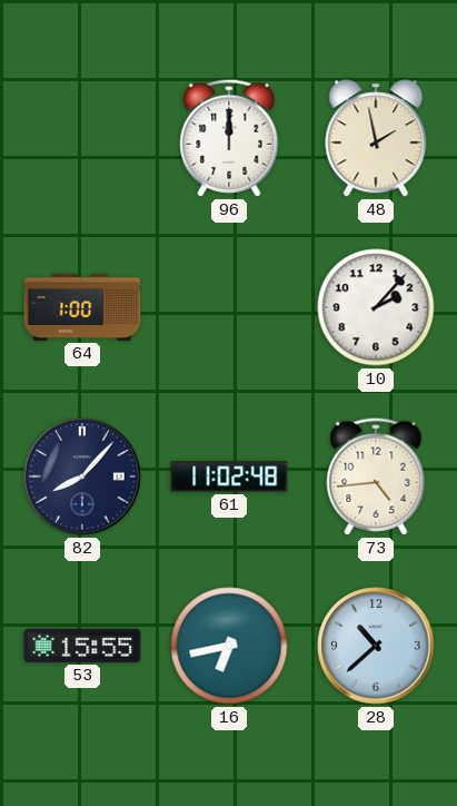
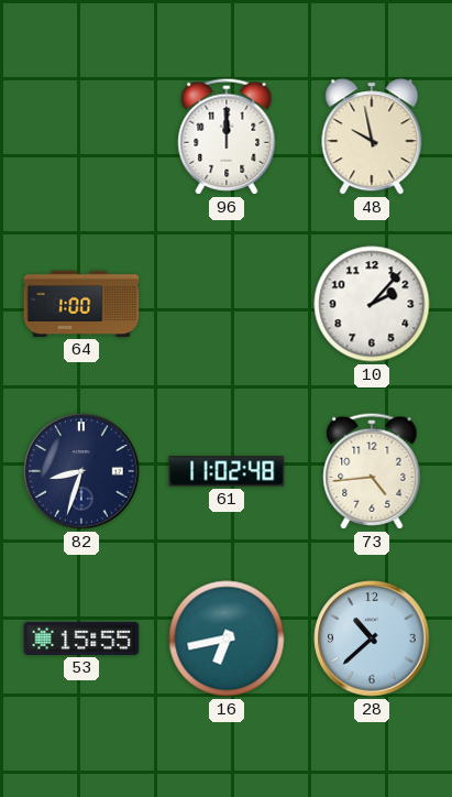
48: 1:58 -> 9:58 (372, 137)
82: 8:07 -> 8:33 (81, 471)
